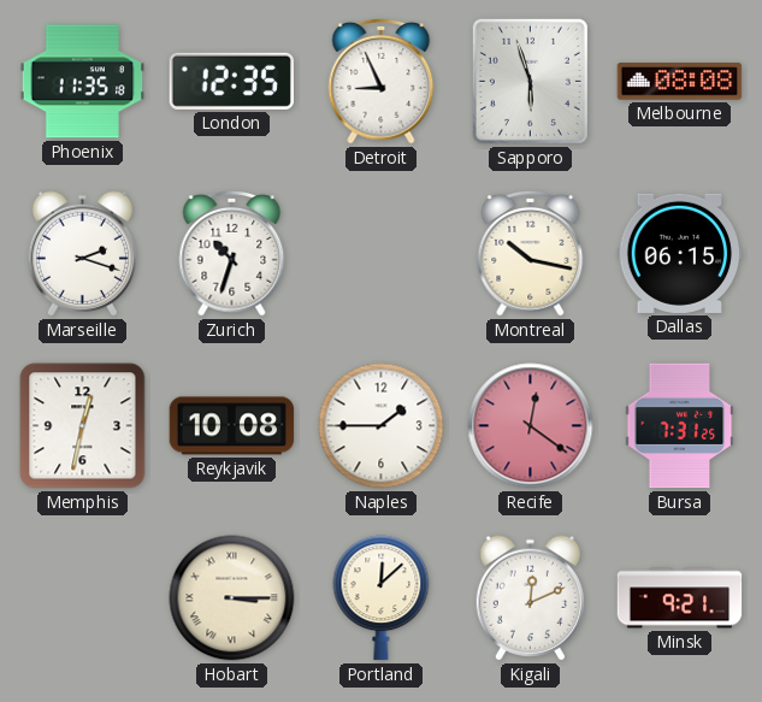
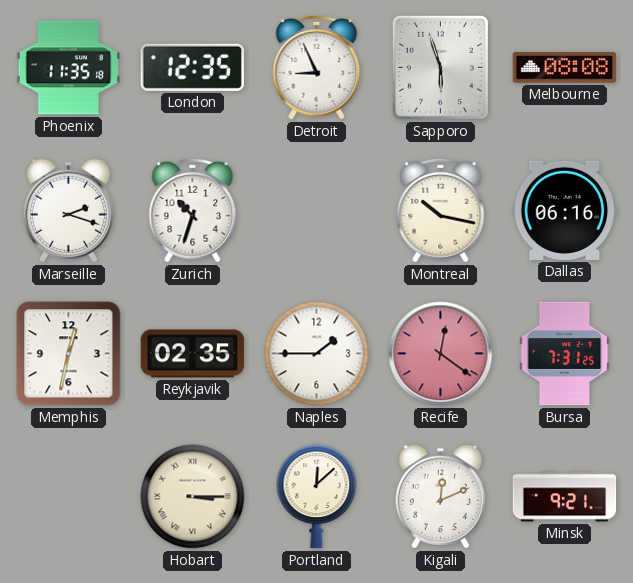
Dallas: 06:15 -> 06:16 (565, 210)
Reykjavik: 10:08 -> 02:35 (193, 354)
